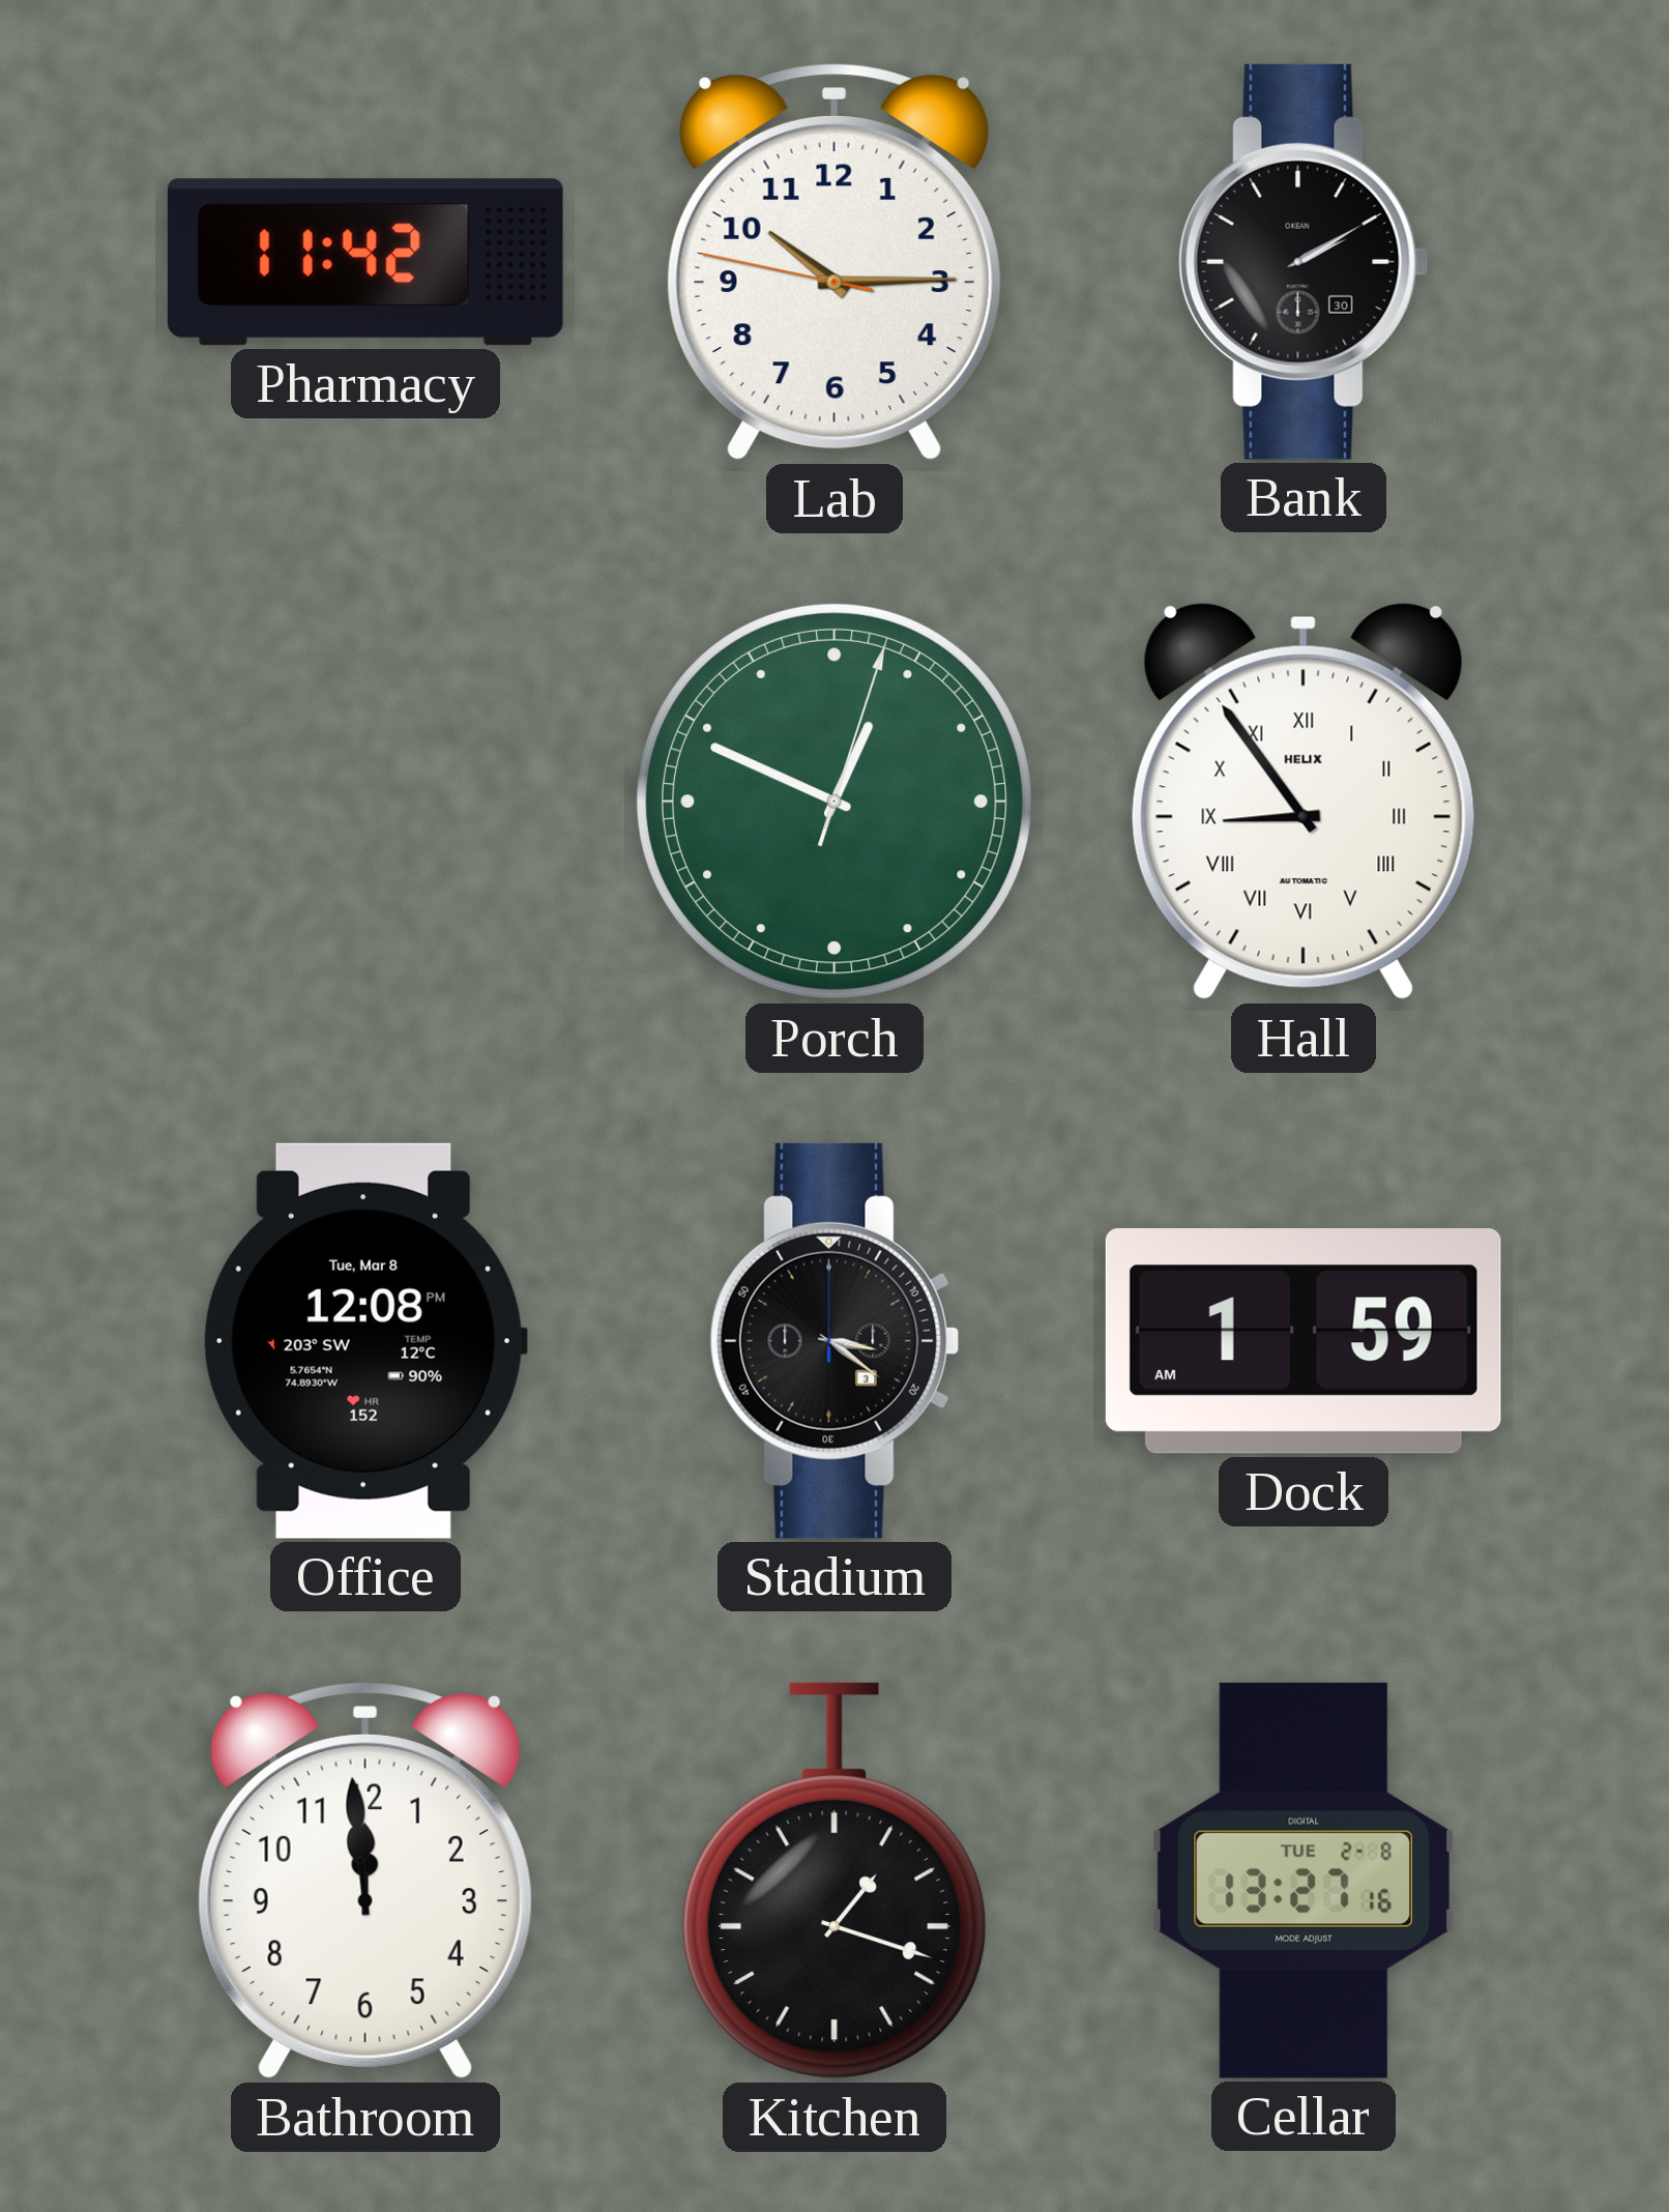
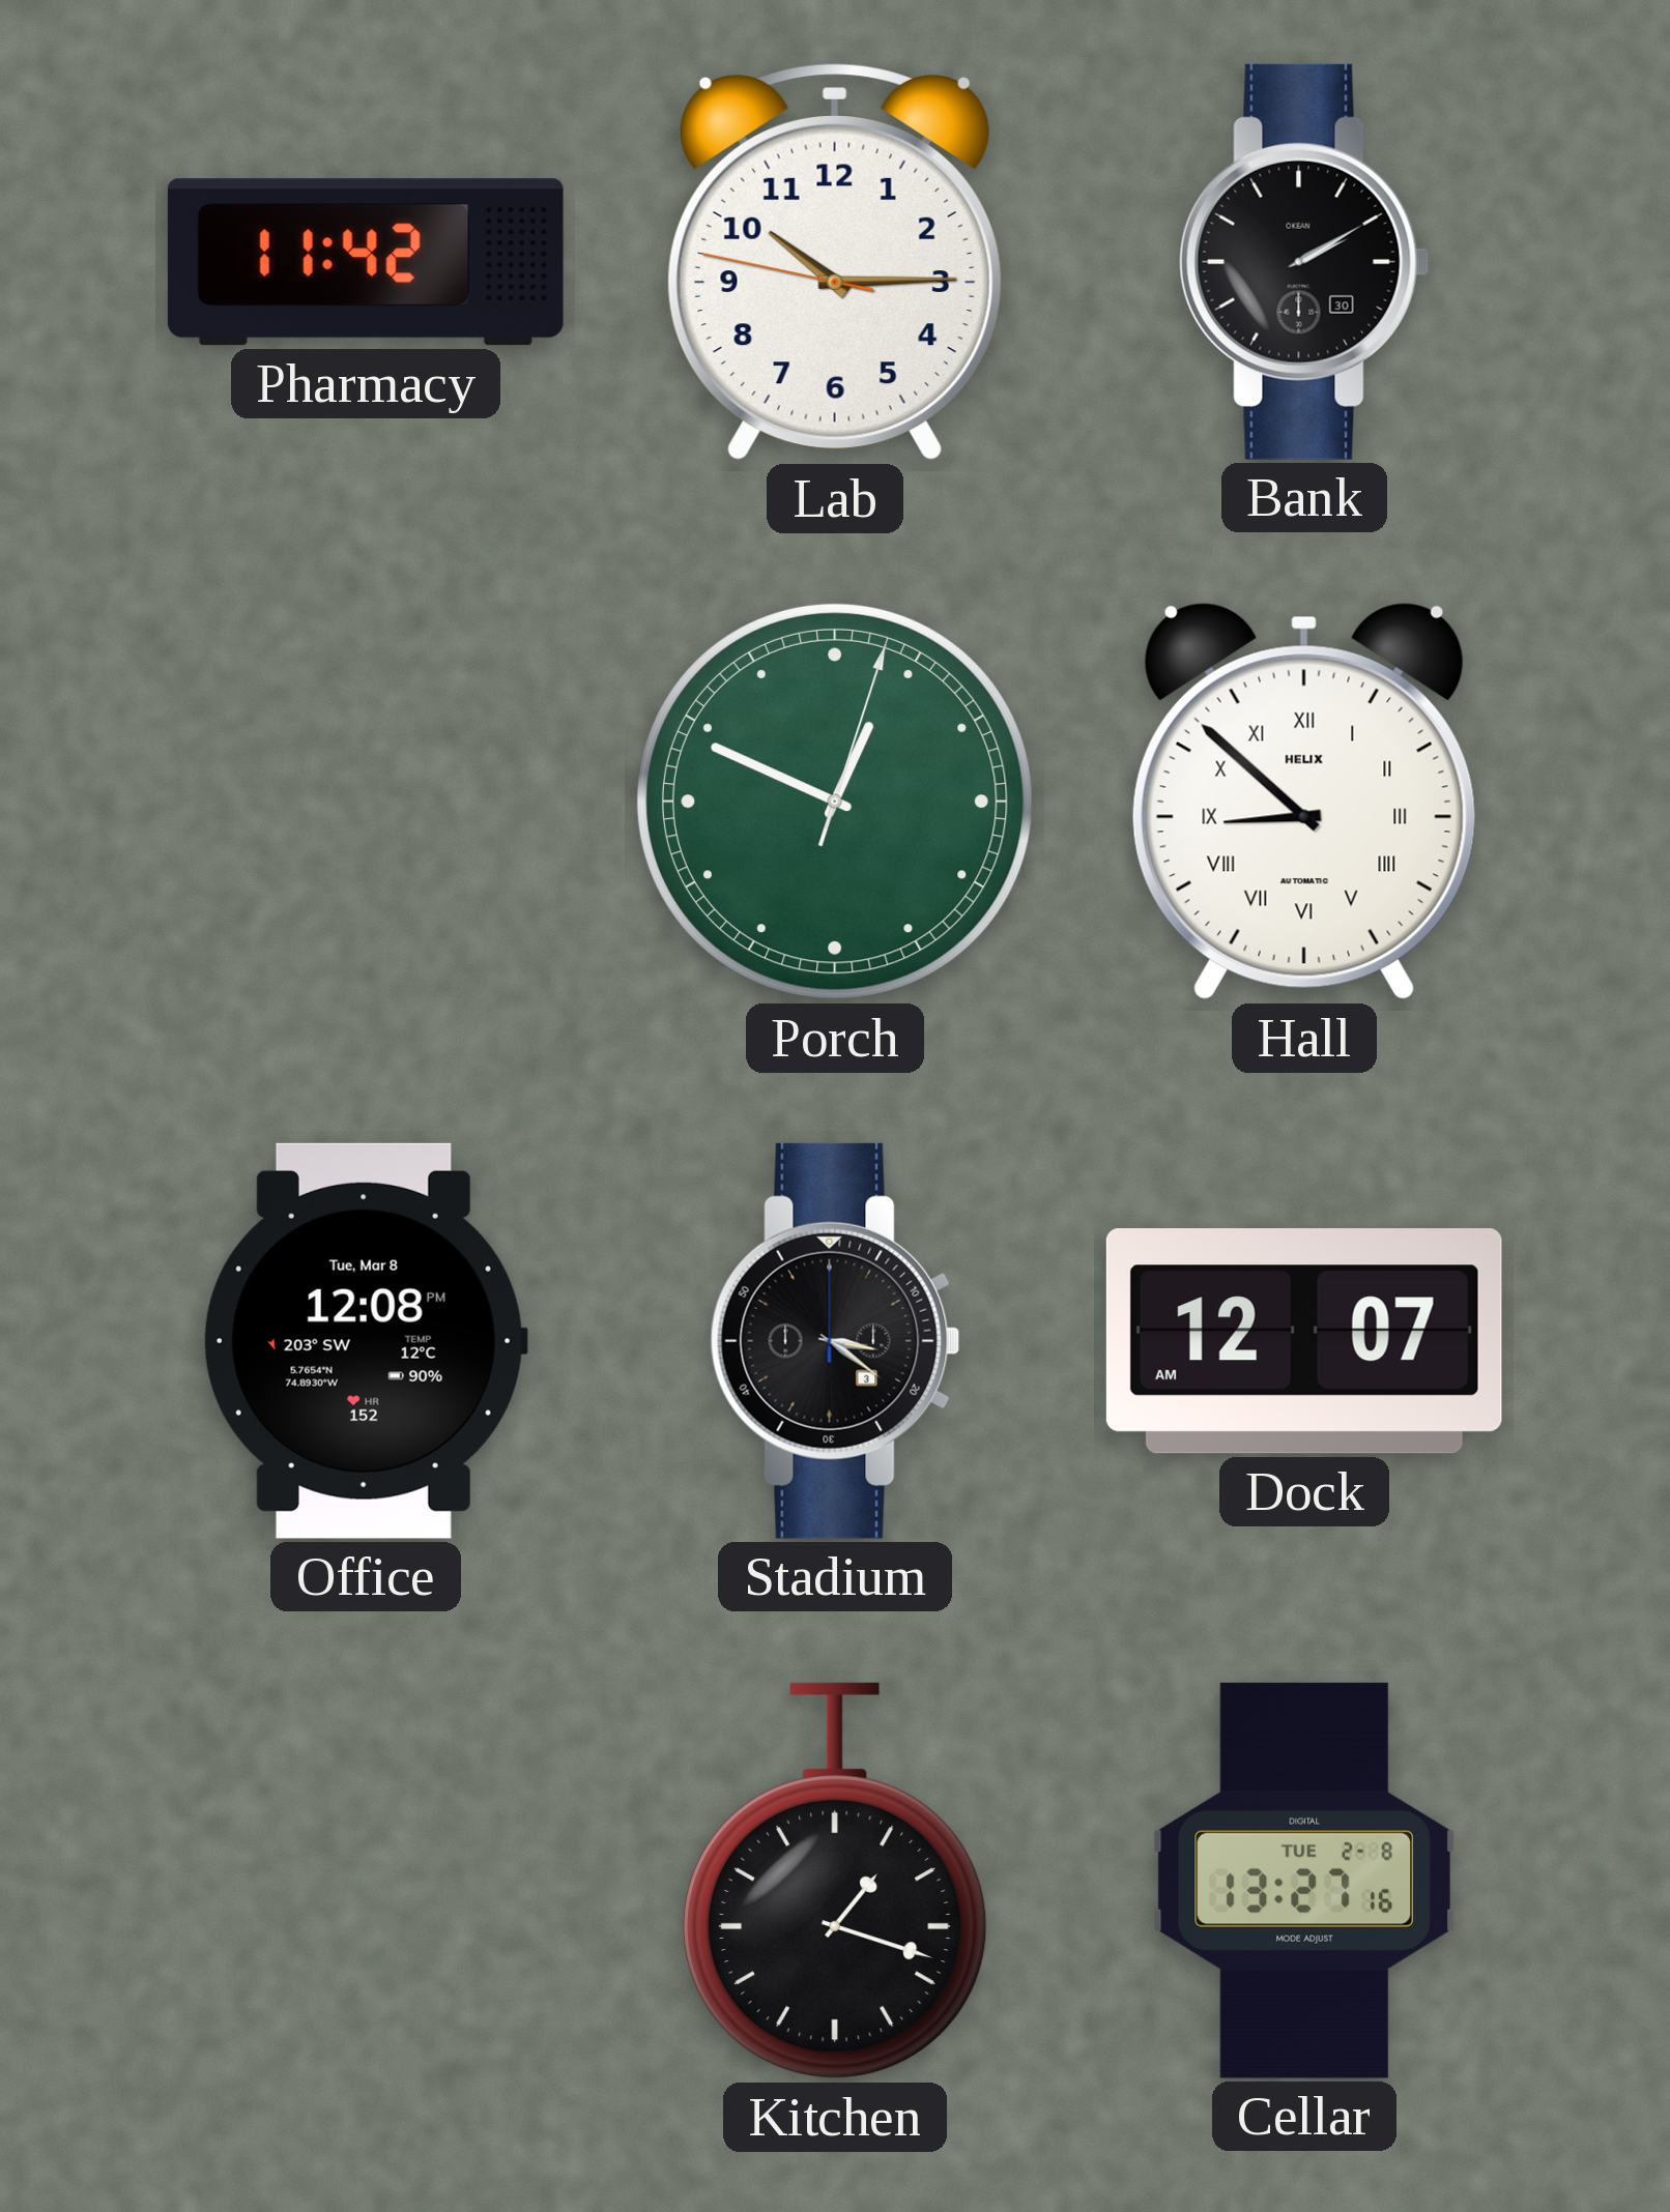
Hall: 8:54 -> 8:52 (1304, 802)
Dock: 1:59 -> 12:07 (1304, 1342)
Bathroom: 11:59 -> none (365, 1881)
